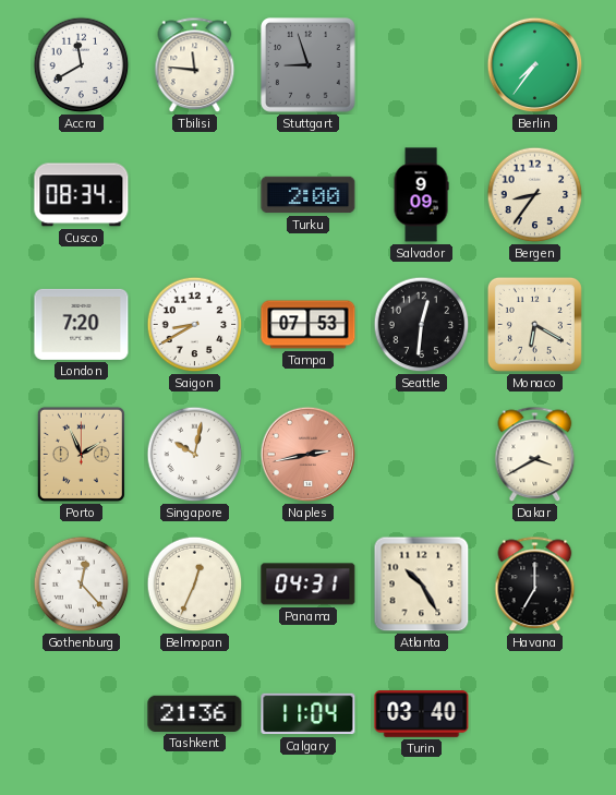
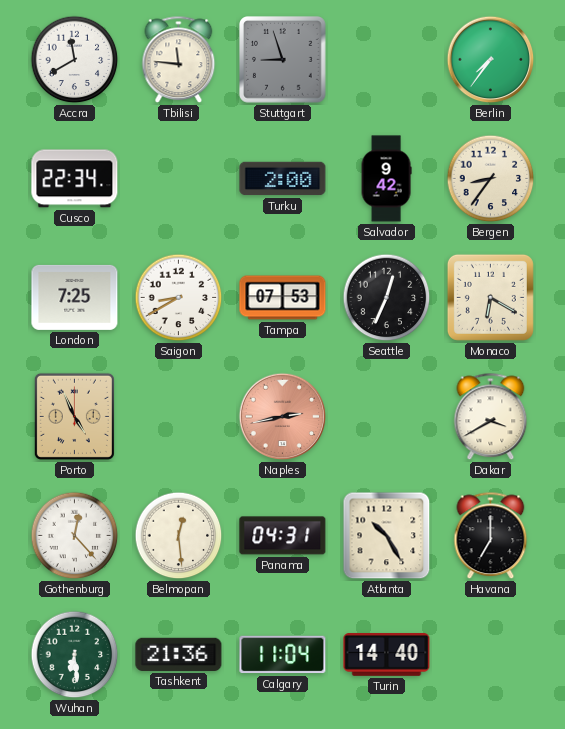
Cusco: 08:34 -> 22:34 (75, 179)
Salvador: 9:09 -> 9:42 (386, 179)
London: 7:20 -> 7:25 (75, 297)
Seattle: 12:31 -> 12:34 (387, 298)
Porto: 1:56 -> 4:56 (74, 416)
Singapore: 10:02 -> none (195, 455)
Belmopan: 12:34 -> 12:29 (179, 536)
Wuhan: none -> 6:29 (75, 655)
Turin: 03:40 -> 14:40 (387, 655)
